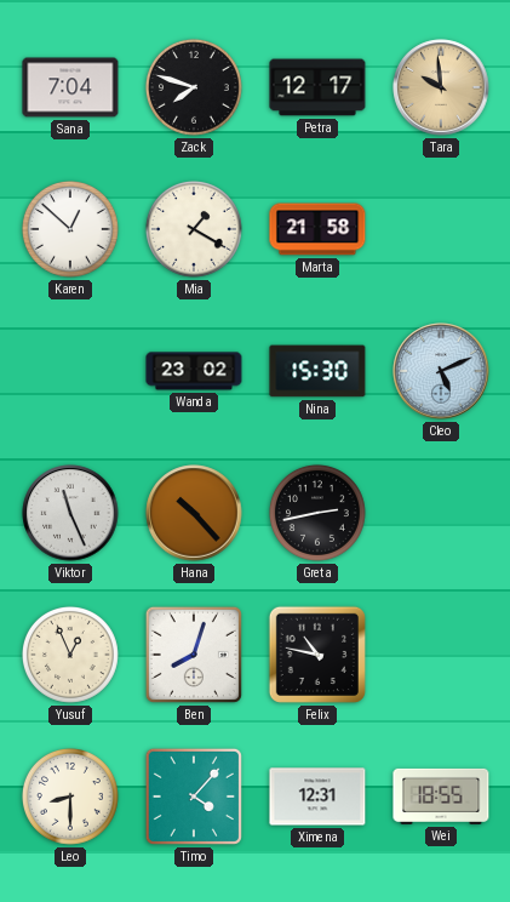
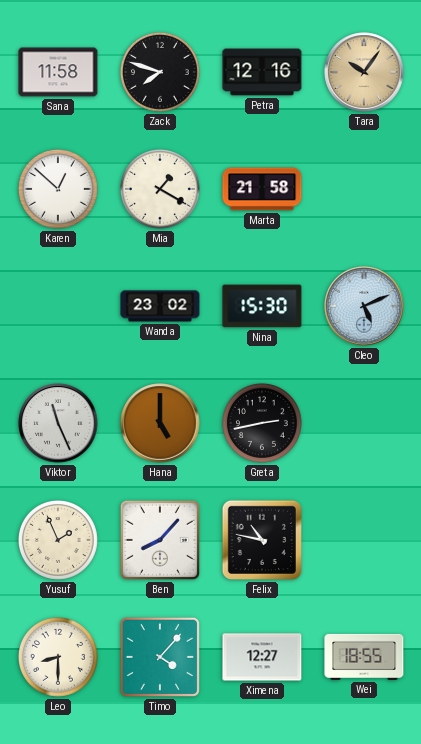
Sana: 7:04 -> 11:58 (58, 72)
Petra: 12:17 -> 12:16 (262, 72)
Tara: 9:59 -> 10:06 (364, 72)
Hana: 10:23 -> 5:00 (160, 423)
Yusuf: 12:56 -> 1:56 (58, 540)
Ben: 8:03 -> 8:07 (160, 540)
Ximena: 12:31 -> 12:27 (262, 657)
